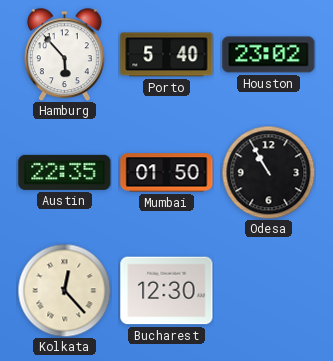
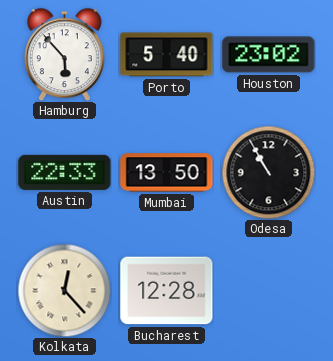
Austin: 22:35 -> 22:33 (65, 172)
Mumbai: 01:50 -> 13:50 (167, 173)
Bucharest: 12:30 -> 12:28 (167, 291)
